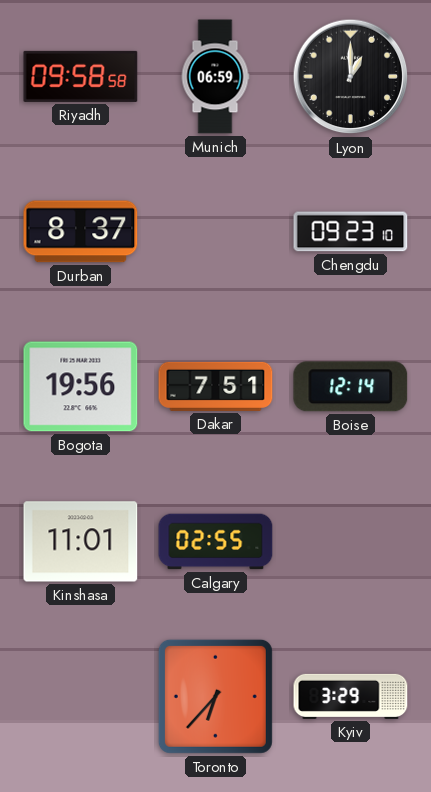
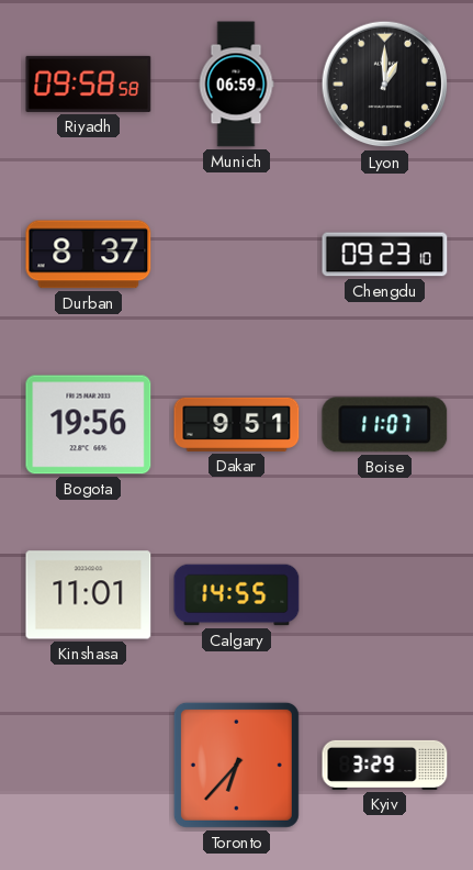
Dakar: 7:51 -> 9:51 (237, 424)
Boise: 12:14 -> 11:07 (385, 425)
Calgary: 02:55 -> 14:55 (237, 595)
